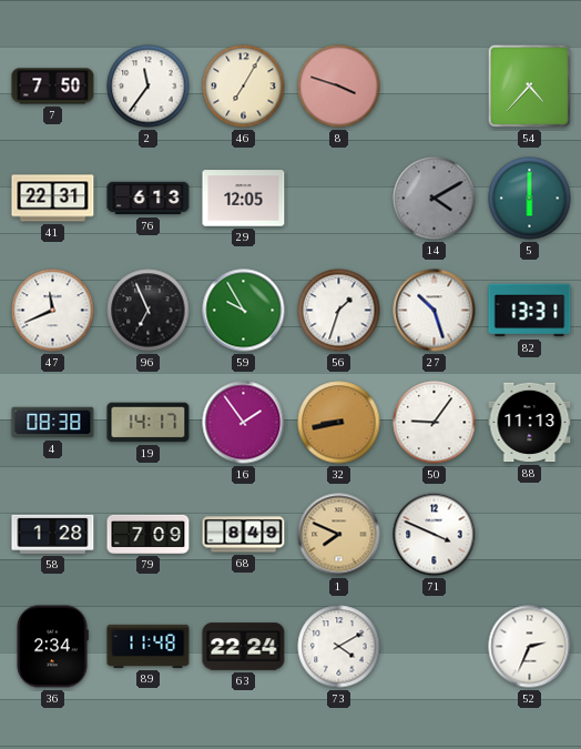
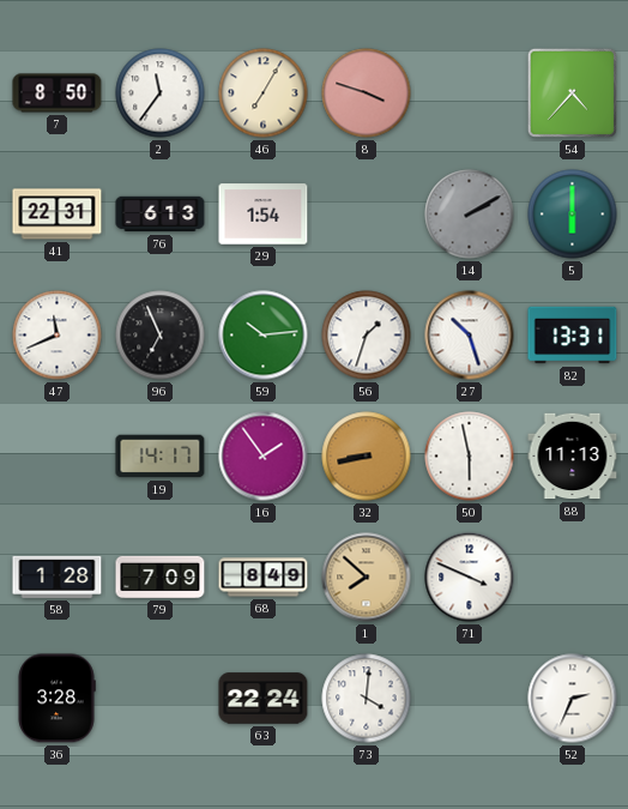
7: 7:50 -> 8:50 (58, 93)
29: 12:05 -> 1:54 (264, 215)
14: 4:10 -> 2:10 (470, 215)
59: 9:55 -> 10:14 (264, 336)
4: 08:38 -> none (53, 423)
50: 9:06 -> 5:58 (470, 457)
1: 7:49 -> 7:52 (367, 578)
36: 2:34 -> 3:28 (56, 699)
89: 11:48 -> none (149, 646)
73: 4:10 -> 4:01 (367, 699)
